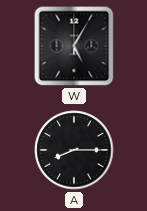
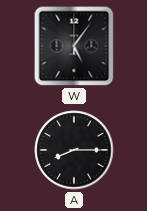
W: 5:05 -> 5:06 (74, 46)
